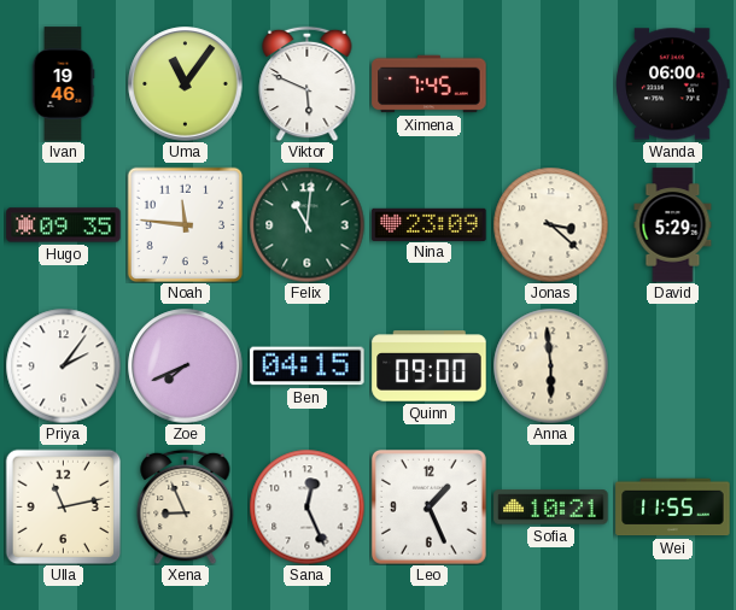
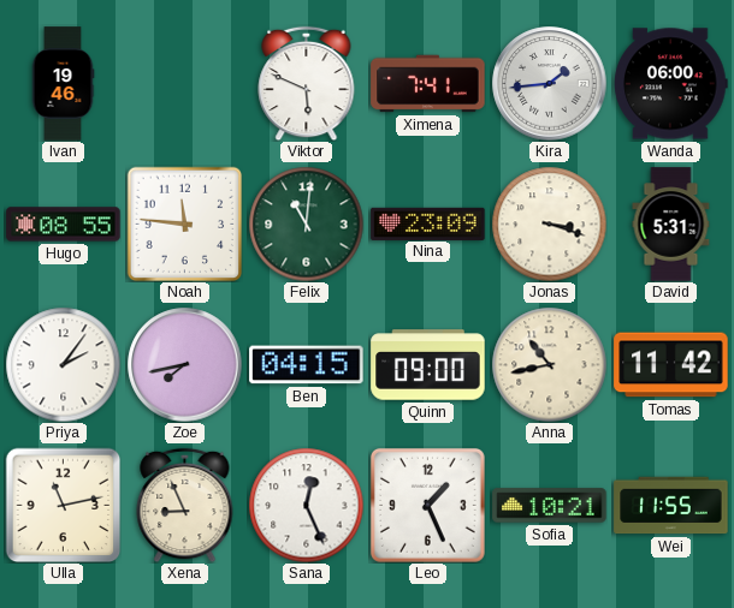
Uma: 11:06 -> none (186, 84)
Ximena: 7:45 -> 7:41 (428, 84)
Kira: none -> 1:44 (550, 84)
Hugo: 09:35 -> 08:55 (64, 225)
Jonas: 3:22 -> 3:18 (549, 223)
David: 5:29 -> 5:31 (671, 225)
Zoe: 7:41 -> 7:43 (185, 365)
Anna: 5:59 -> 10:43 (549, 364)
Tomas: none -> 11:42 (671, 365)
